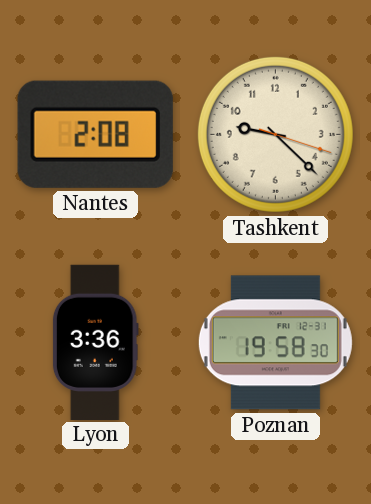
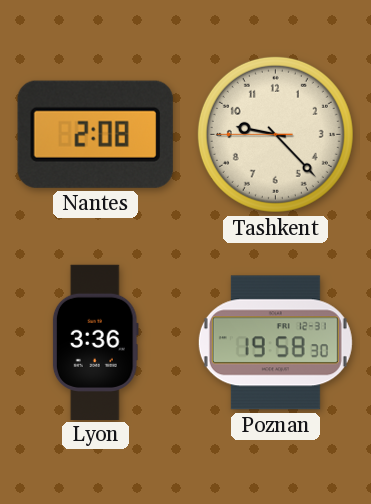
Tashkent: 9:22:18 -> 9:22:45 (275, 134)
